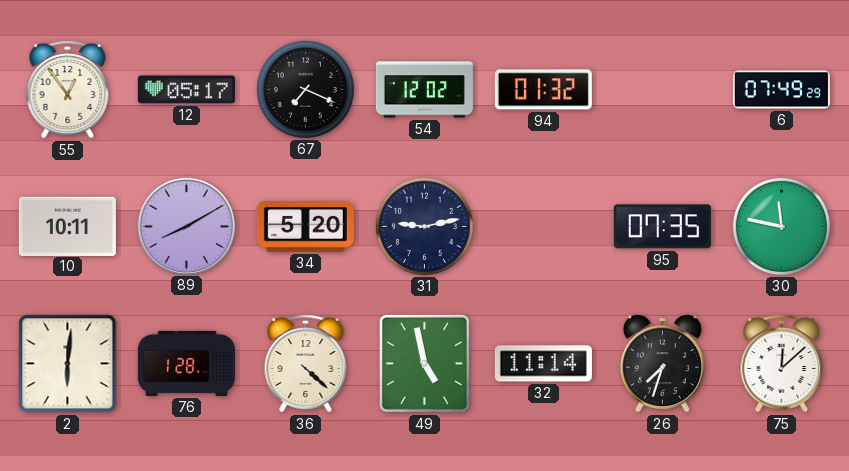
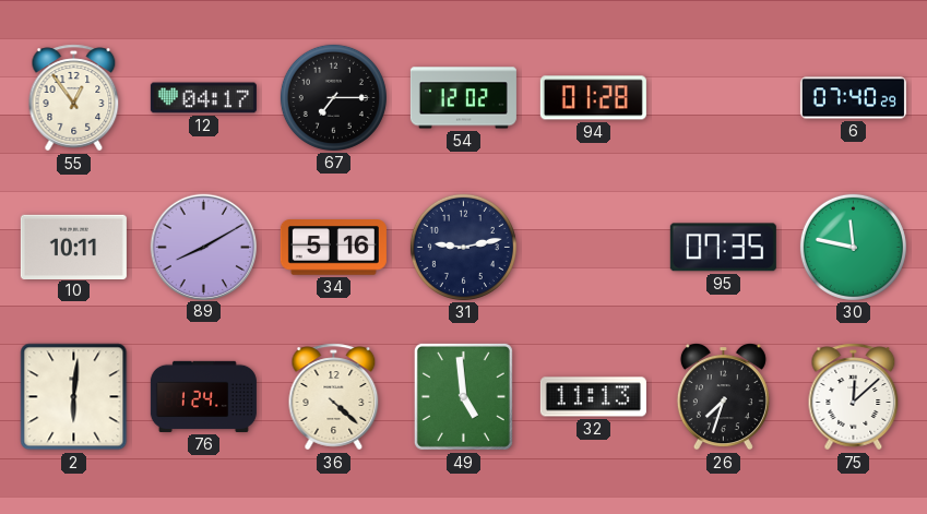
12: 05:17 -> 04:17 (203, 98)
67: 7:19 -> 7:15 (333, 97)
94: 01:32 -> 01:28 (593, 98)
6: 07:49 -> 07:40 (853, 98)
34: 5:20 -> 5:16 (333, 248)
76: 1:28 -> 1:24 (203, 396)
49: 4:58 -> 4:59 (463, 396)
32: 11:14 -> 11:13 (593, 397)
